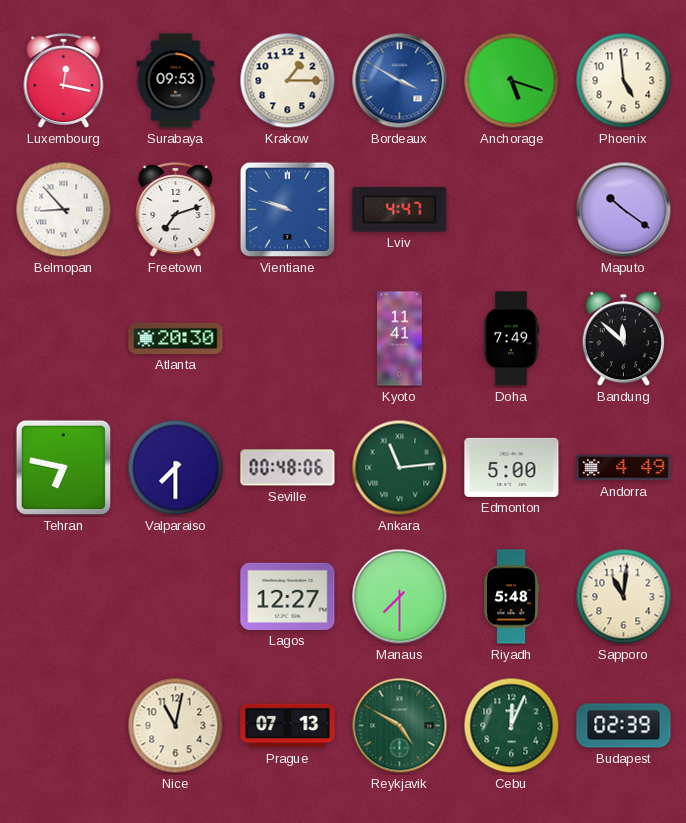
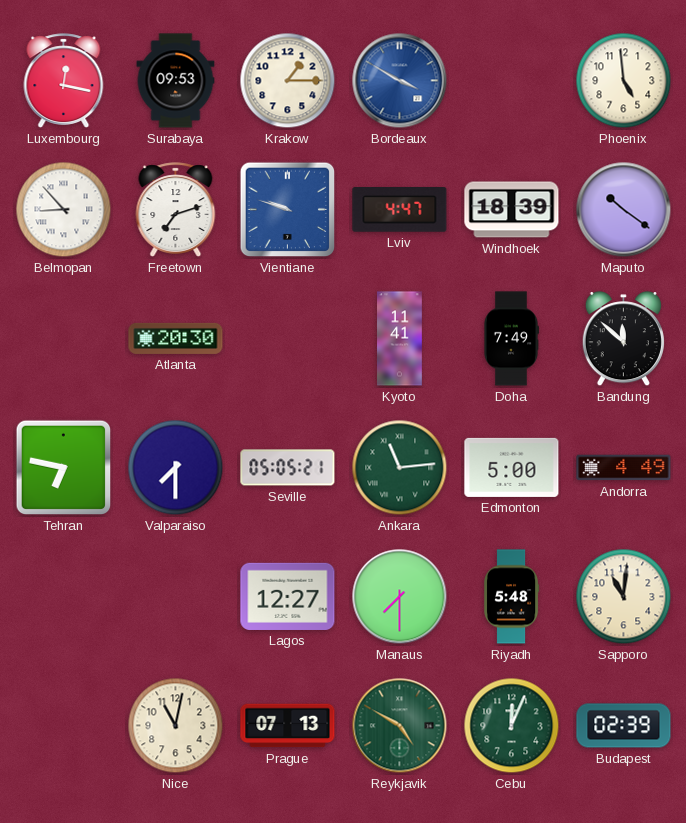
Anchorage: 5:18 -> none (512, 81)
Windhoek: none -> 18:39 (512, 210)
Seville: 00:48 -> 05:05 (288, 468)
